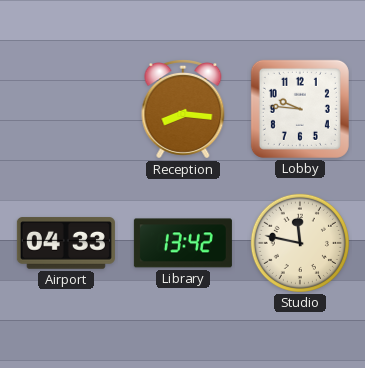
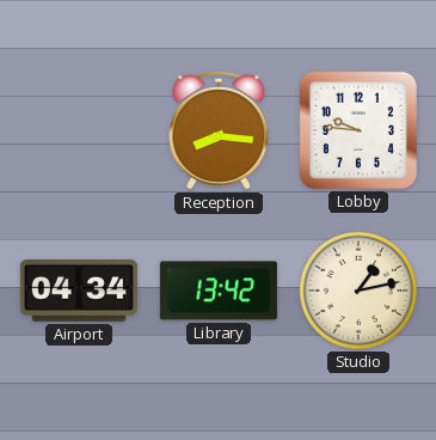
Airport: 04:33 -> 04:34 (79, 291)
Studio: 11:47 -> 1:13 (358, 291)
